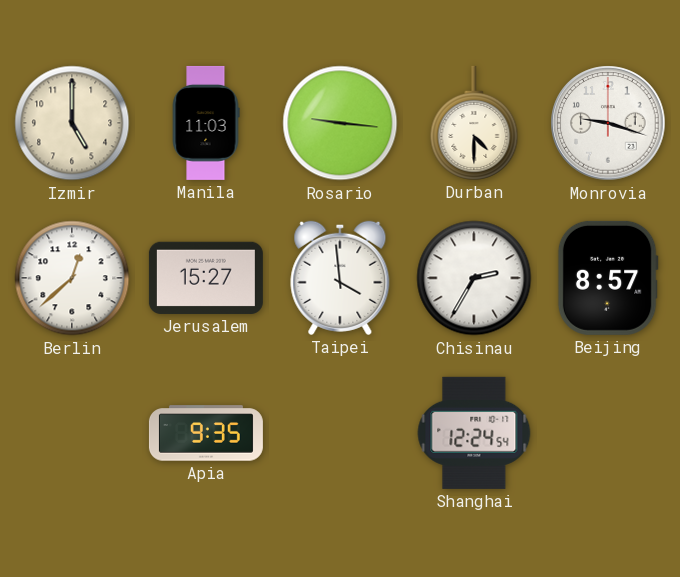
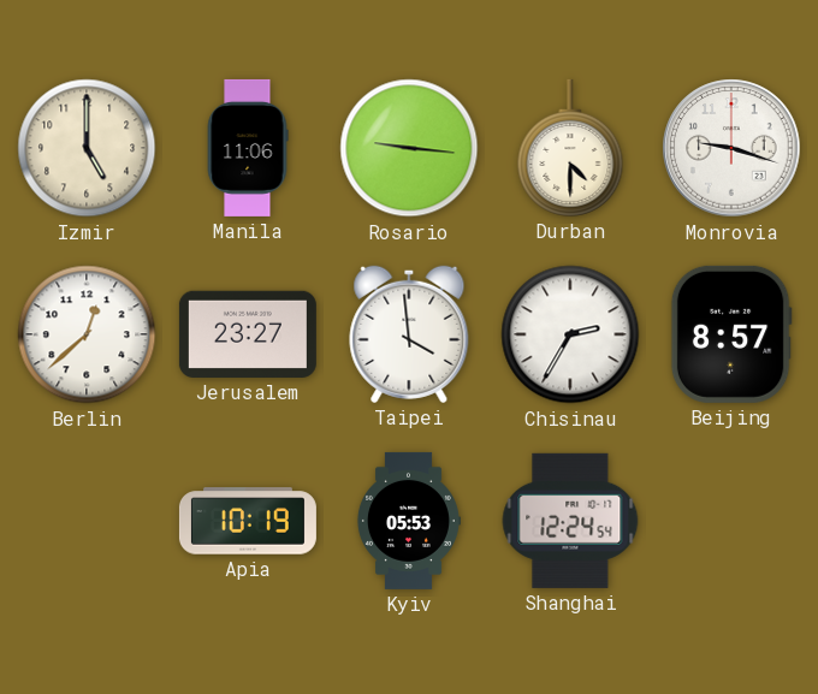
Manila: 11:03 -> 11:06 (248, 148)
Jerusalem: 15:27 -> 23:27 (248, 334)
Apia: 9:35 -> 10:19 (248, 521)
Kyiv: none -> 05:53 (408, 521)
